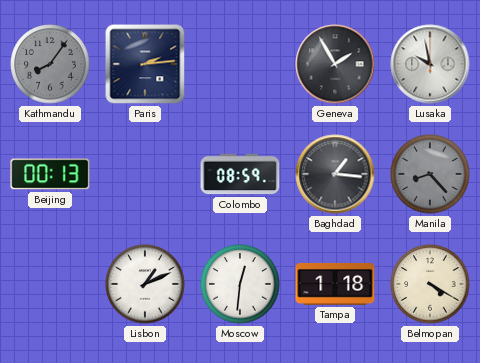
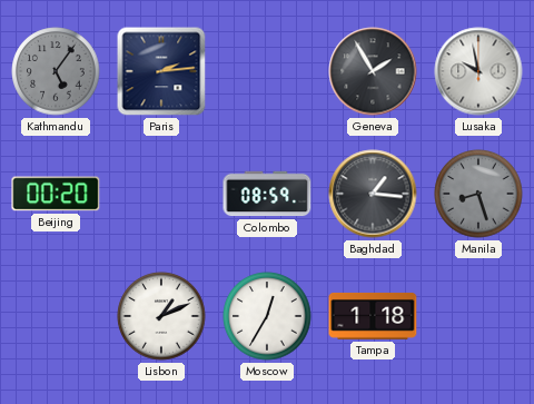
Kathmandu: 8:06 -> 5:06 (56, 71)
Beijing: 00:13 -> 00:20 (56, 194)
Manila: 8:23 -> 8:27 (478, 194)
Moscow: 12:31 -> 12:35 (267, 316)
Belmopan: 4:20 -> none (430, 284)
